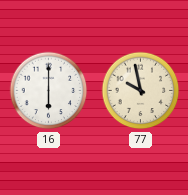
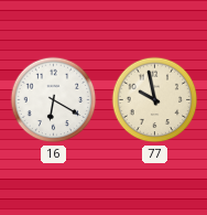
16: 6:00 -> 6:20 (54, 100)
